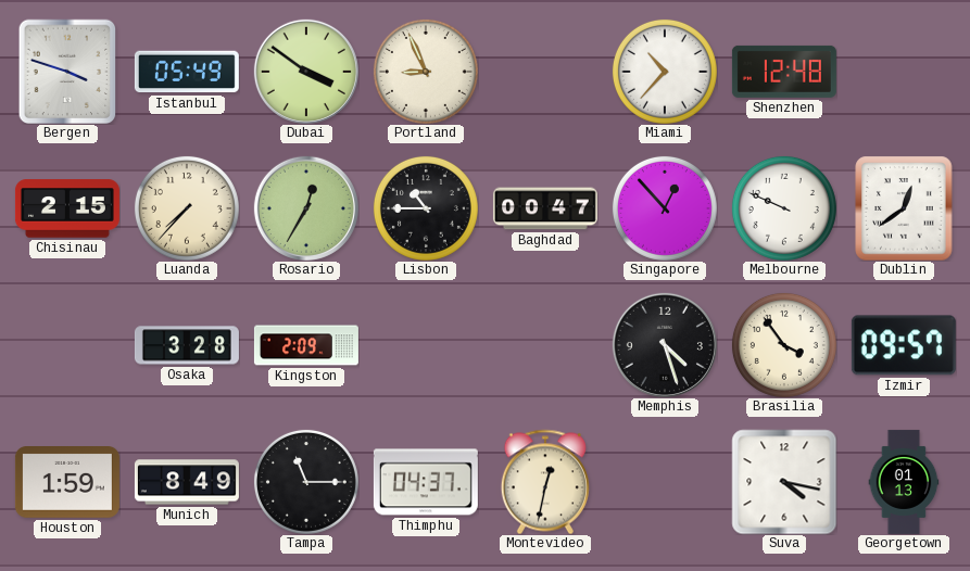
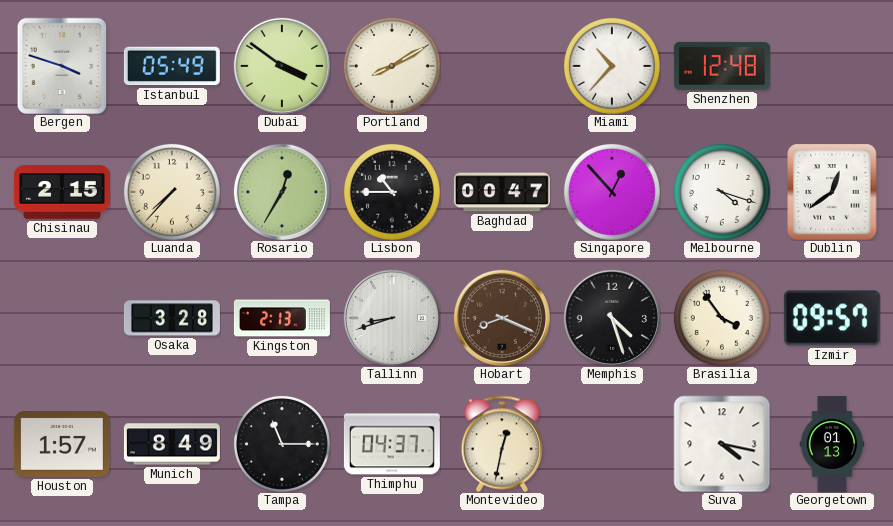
Portland: 8:56 -> 8:10 (392, 66)
Melbourne: 9:49 -> 4:18 (722, 192)
Kingston: 2:09 -> 2:13 (282, 318)
Tallinn: none -> 8:42 (392, 318)
Hobart: none -> 8:19 (502, 318)
Houston: 1:59 -> 1:57 (62, 445)
